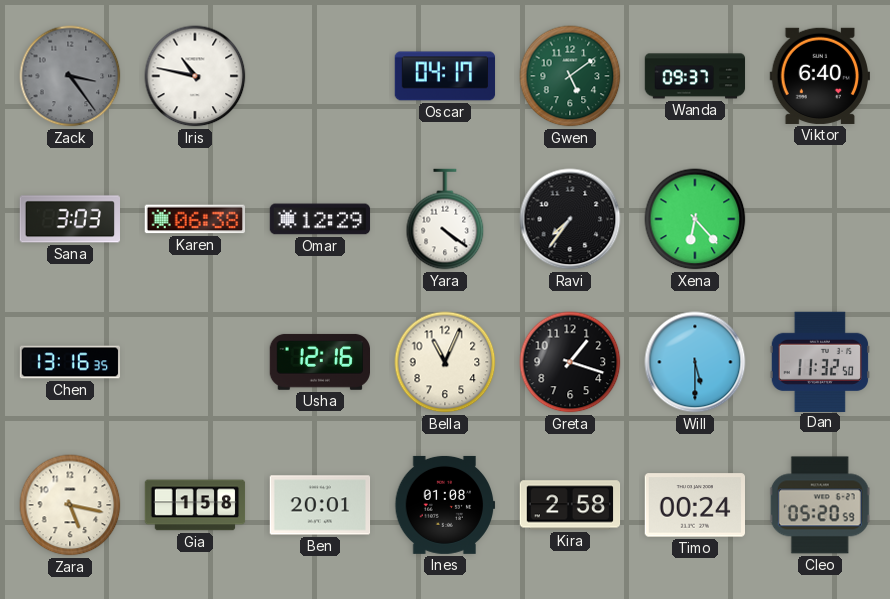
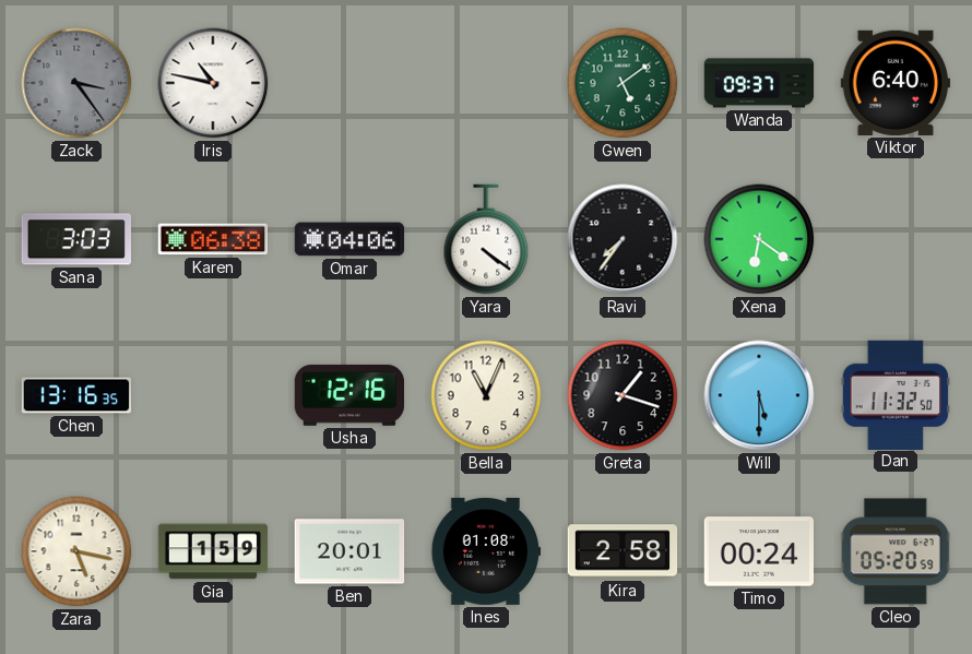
Oscar: 04:17 -> none (445, 76)
Omar: 12:29 -> 04:06 (349, 239)
Xena: 6:23 -> 6:21 (759, 239)
Gia: 1:58 -> 1:59 (213, 551)
